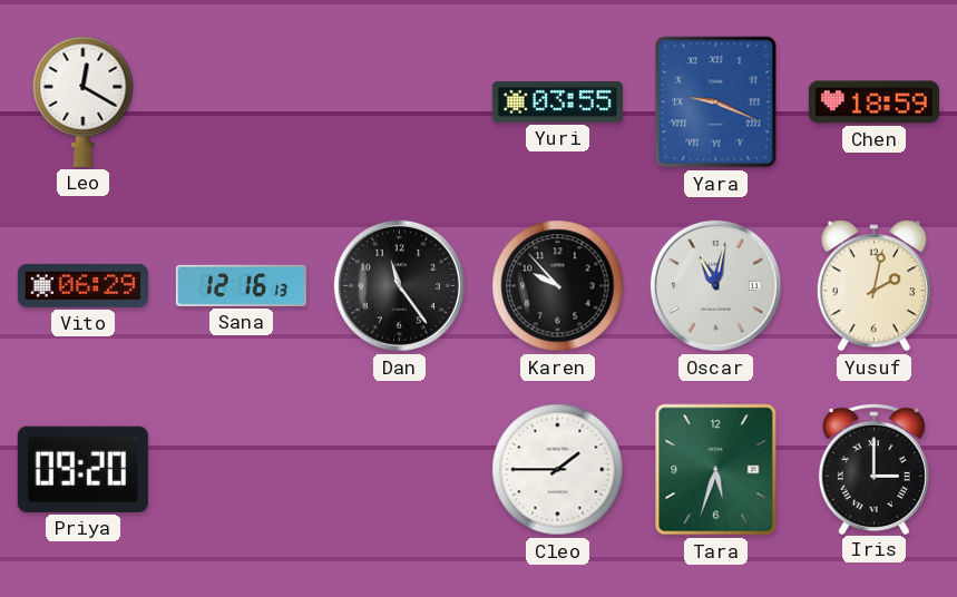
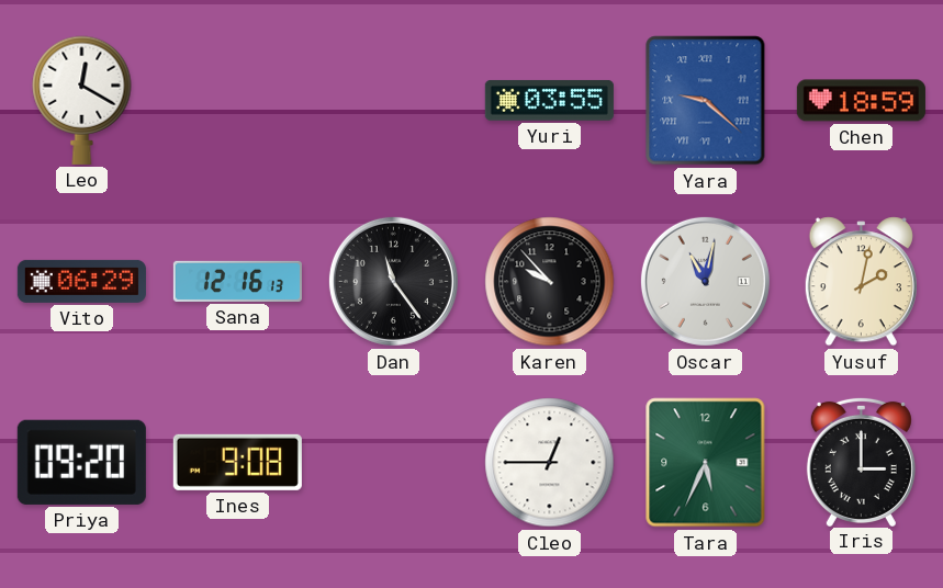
Yara: 9:19 -> 9:22 (706, 101)
Ines: none -> 9:08 (237, 462)
Cleo: 1:45 -> 12:45 (550, 463)
Tara: 5:33 -> 5:34 (706, 463)
